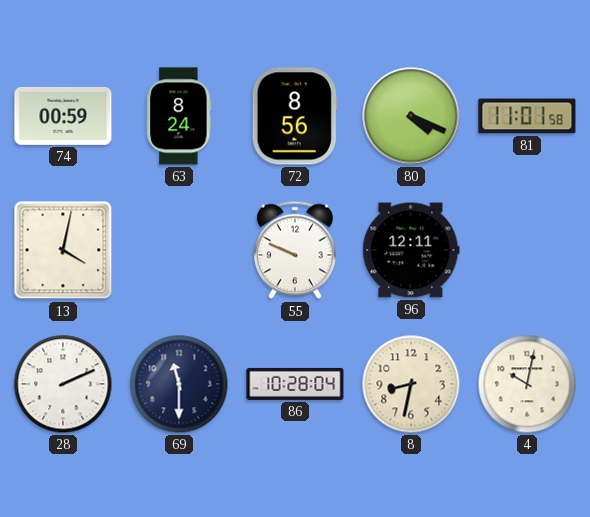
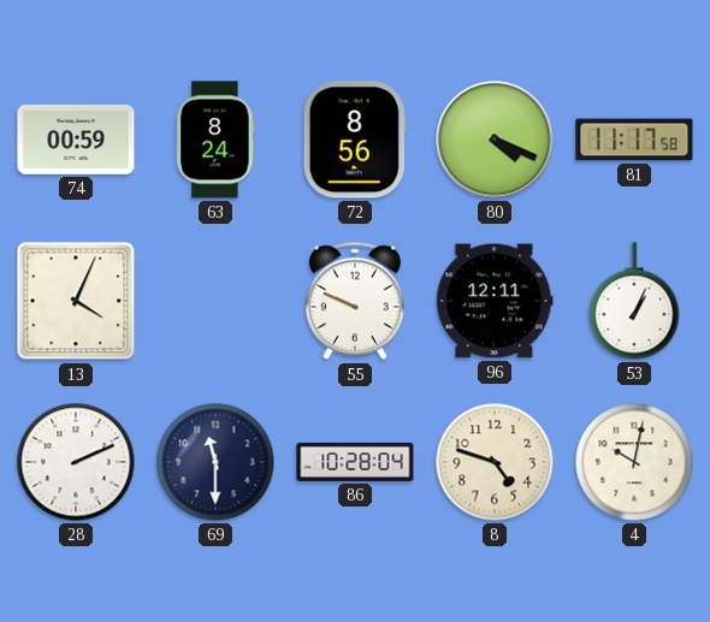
81: 11:01 -> 11:17 (634, 140)
13: 4:02 -> 4:04 (76, 301)
53: none -> 1:04 (634, 301)
8: 8:32 -> 4:48 (495, 462)
